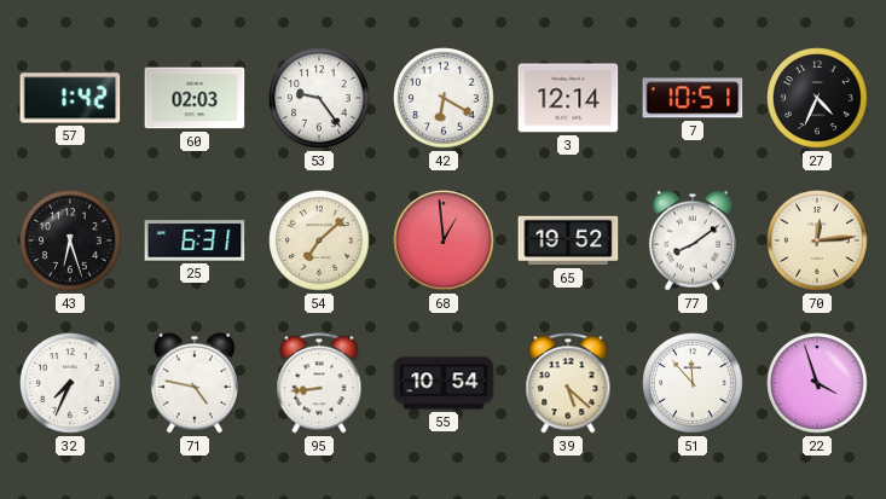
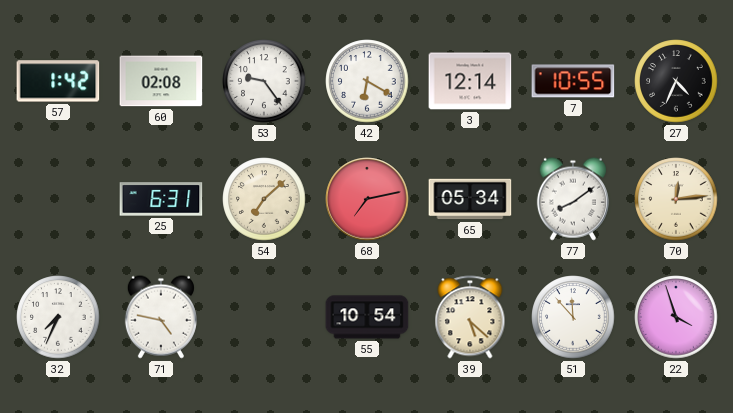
60: 02:03 -> 02:08 (161, 81)
7: 10:51 -> 10:55 (573, 81)
43: 6:27 -> none (70, 240)
68: 12:59 -> 7:13 (367, 199)
65: 19:52 -> 05:34 (470, 199)
95: 8:44 -> none (319, 383)
